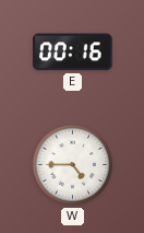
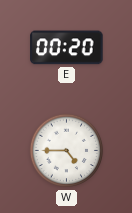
E: 00:16 -> 00:20 (67, 48)
